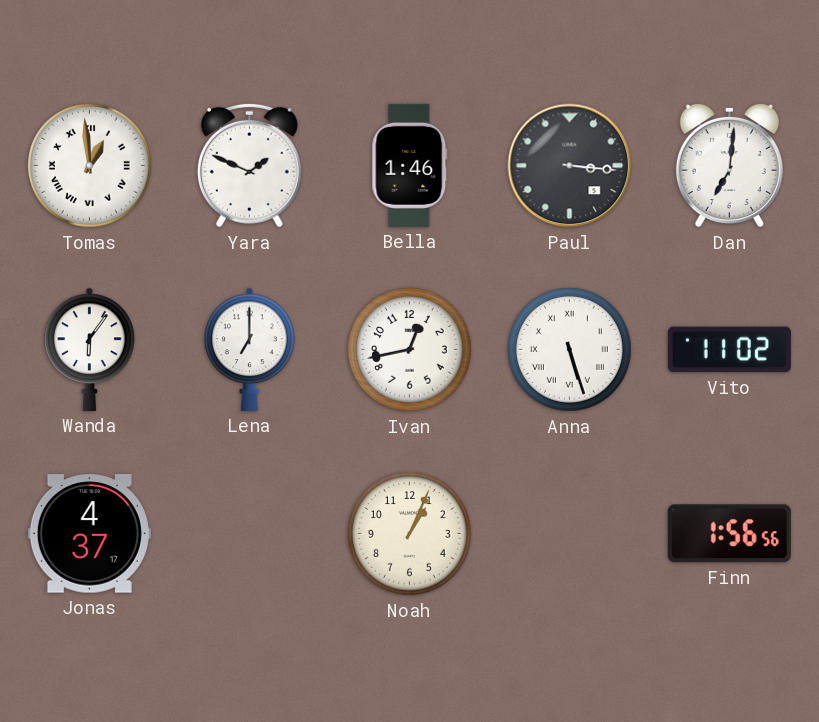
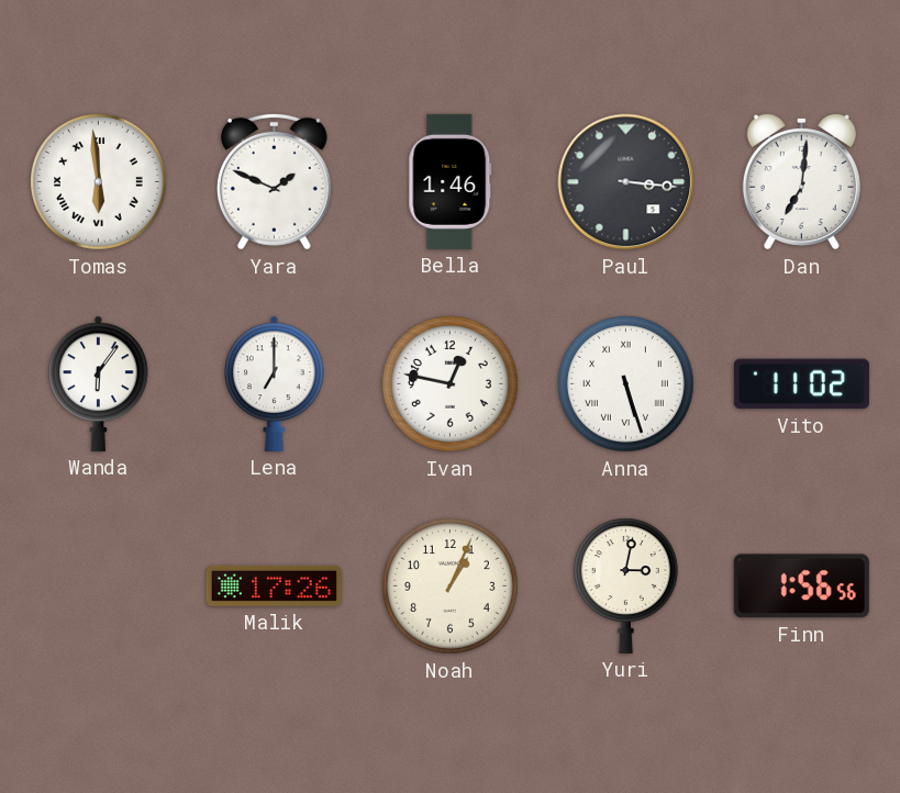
Tomas: 12:59 -> 5:59 (99, 182)
Ivan: 12:43 -> 12:47 (451, 384)
Jonas: 4:37 -> none (89, 534)
Malik: none -> 17:26 (274, 585)
Yuri: none -> 3:02 (625, 585)
